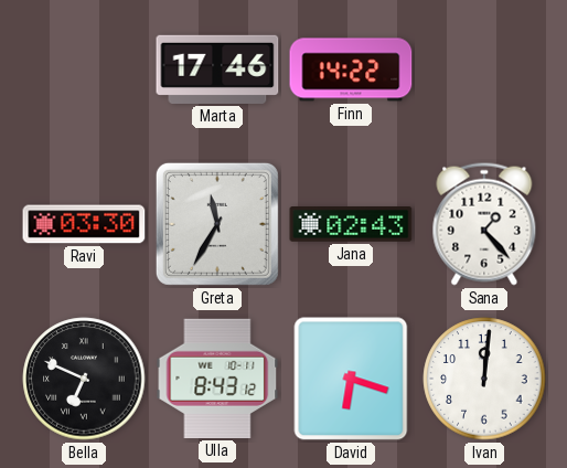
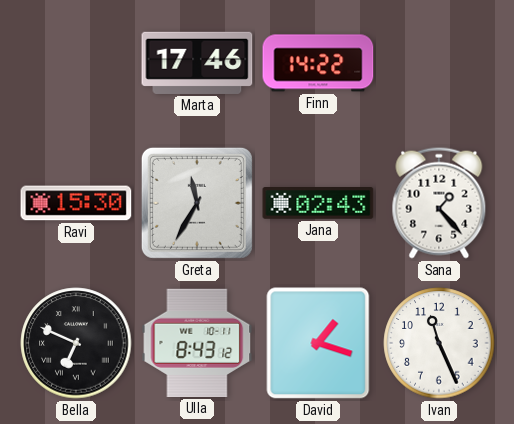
Ravi: 03:30 -> 15:30 (76, 203)
David: 6:18 -> 1:18 (318, 343)
Ivan: 12:01 -> 11:26 (439, 343)
